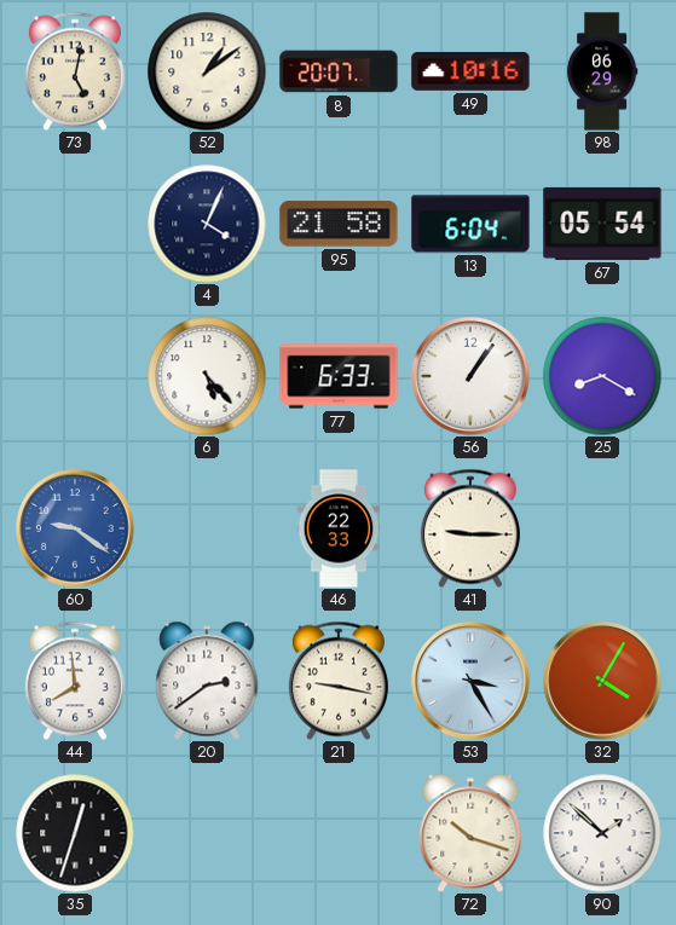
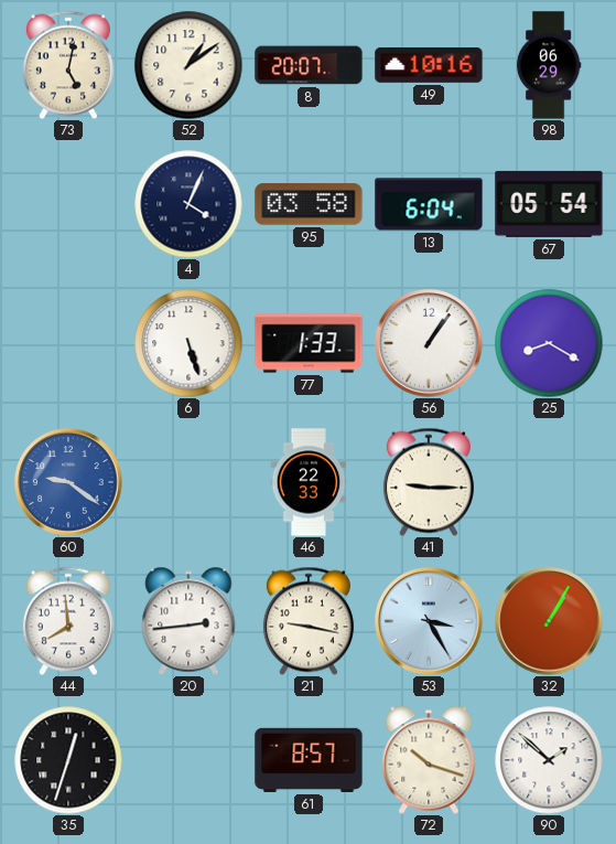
95: 21:58 -> 03:58 (309, 204)
6: 5:23 -> 5:27 (188, 343)
77: 6:33 -> 1:33 (309, 343)
20: 2:39 -> 2:44 (188, 621)
32: 4:05 -> 1:05 (549, 621)
61: none -> 8:57 (309, 760)
